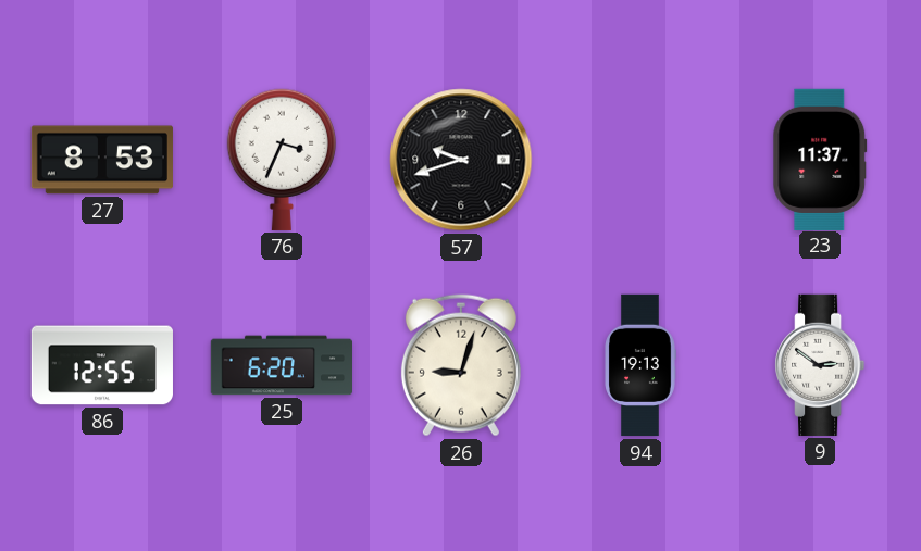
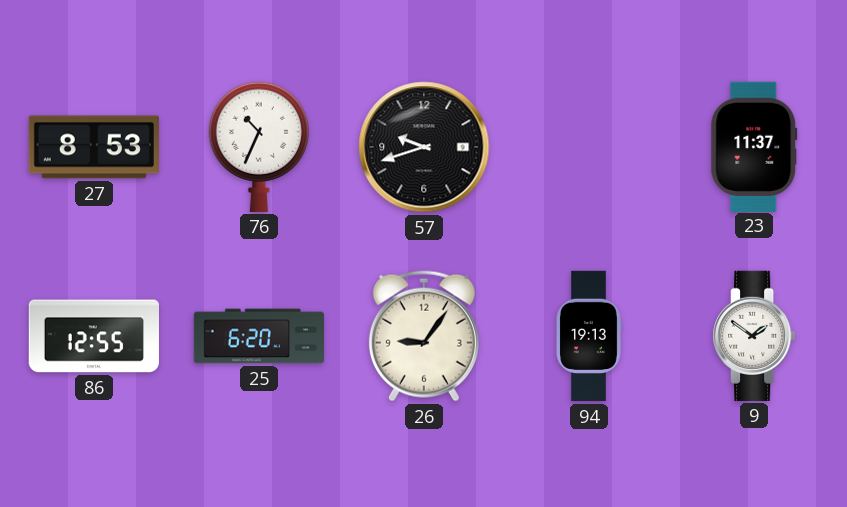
76: 3:34 -> 10:34 (259, 147)
26: 9:03 -> 9:06 (424, 336)
9: 2:51 -> 1:51 (754, 336)
